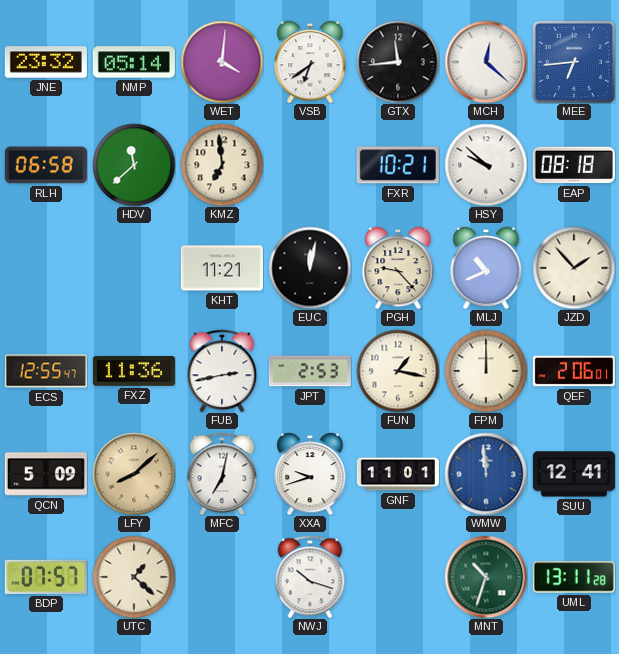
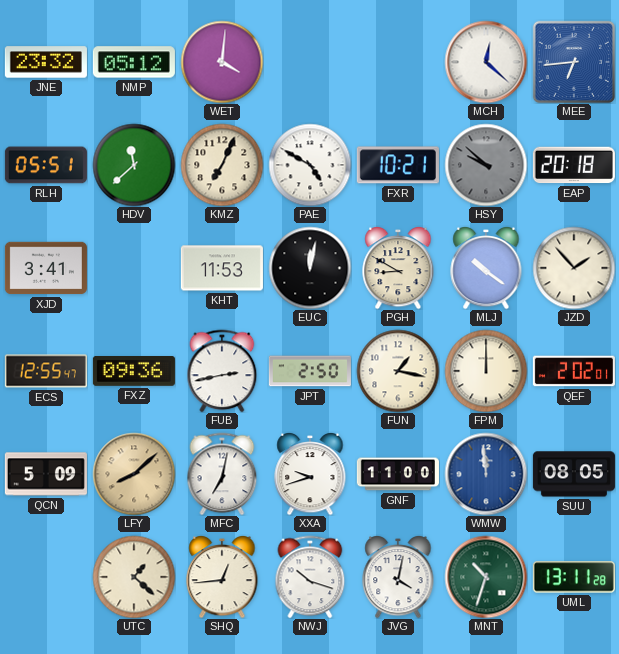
NMP: 05:14 -> 05:12 (134, 62)
VSB: 6:39 -> none (310, 62)
GTX: 11:44 -> none (398, 62)
RLH: 06:58 -> 05:51 (46, 165)
KMZ: 6:59 -> 7:04 (222, 165)
PAE: none -> 4:50 (310, 165)
HSY dial: white -> grey (486, 165)
EAP: 08:18 -> 20:18 (574, 165)
XJD: none -> 3:41 (46, 268)
KHT: 11:21 -> 11:53 (222, 268)
PGH: 9:23 -> 8:50 (398, 268)
MLJ: 10:41 -> 10:21 (486, 268)
FXZ: 11:36 -> 09:36 (134, 372)
JPT: 2:53 -> 2:50 (310, 371)
QEF: 2:06 -> 2:02 (574, 371)
GNF: 11:01 -> 11:00 (398, 474)
SUU: 12:41 -> 08:05 (574, 474)
BDP: 07:57 -> none (46, 577)
SHQ: none -> 12:44 (222, 577)
JVG: none -> 4:02 (398, 577)
